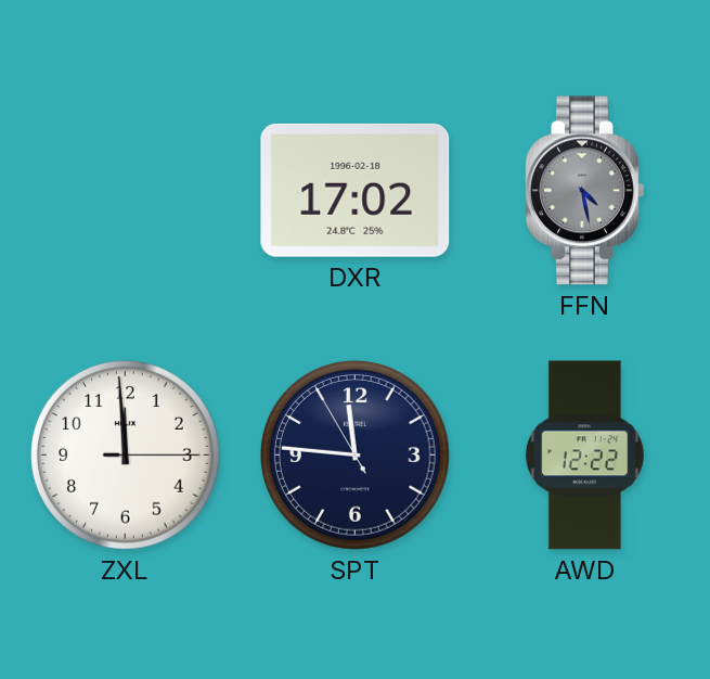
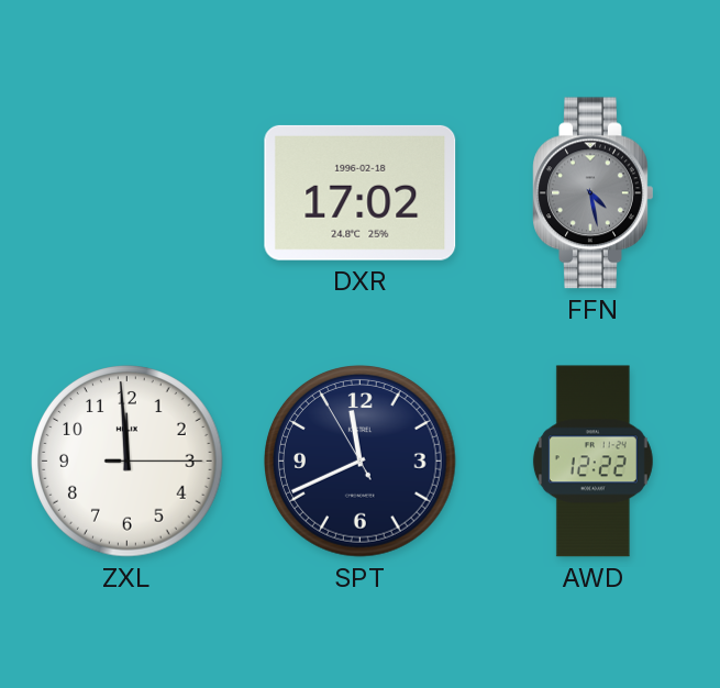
SPT: 11:45 -> 11:40 (361, 462)
